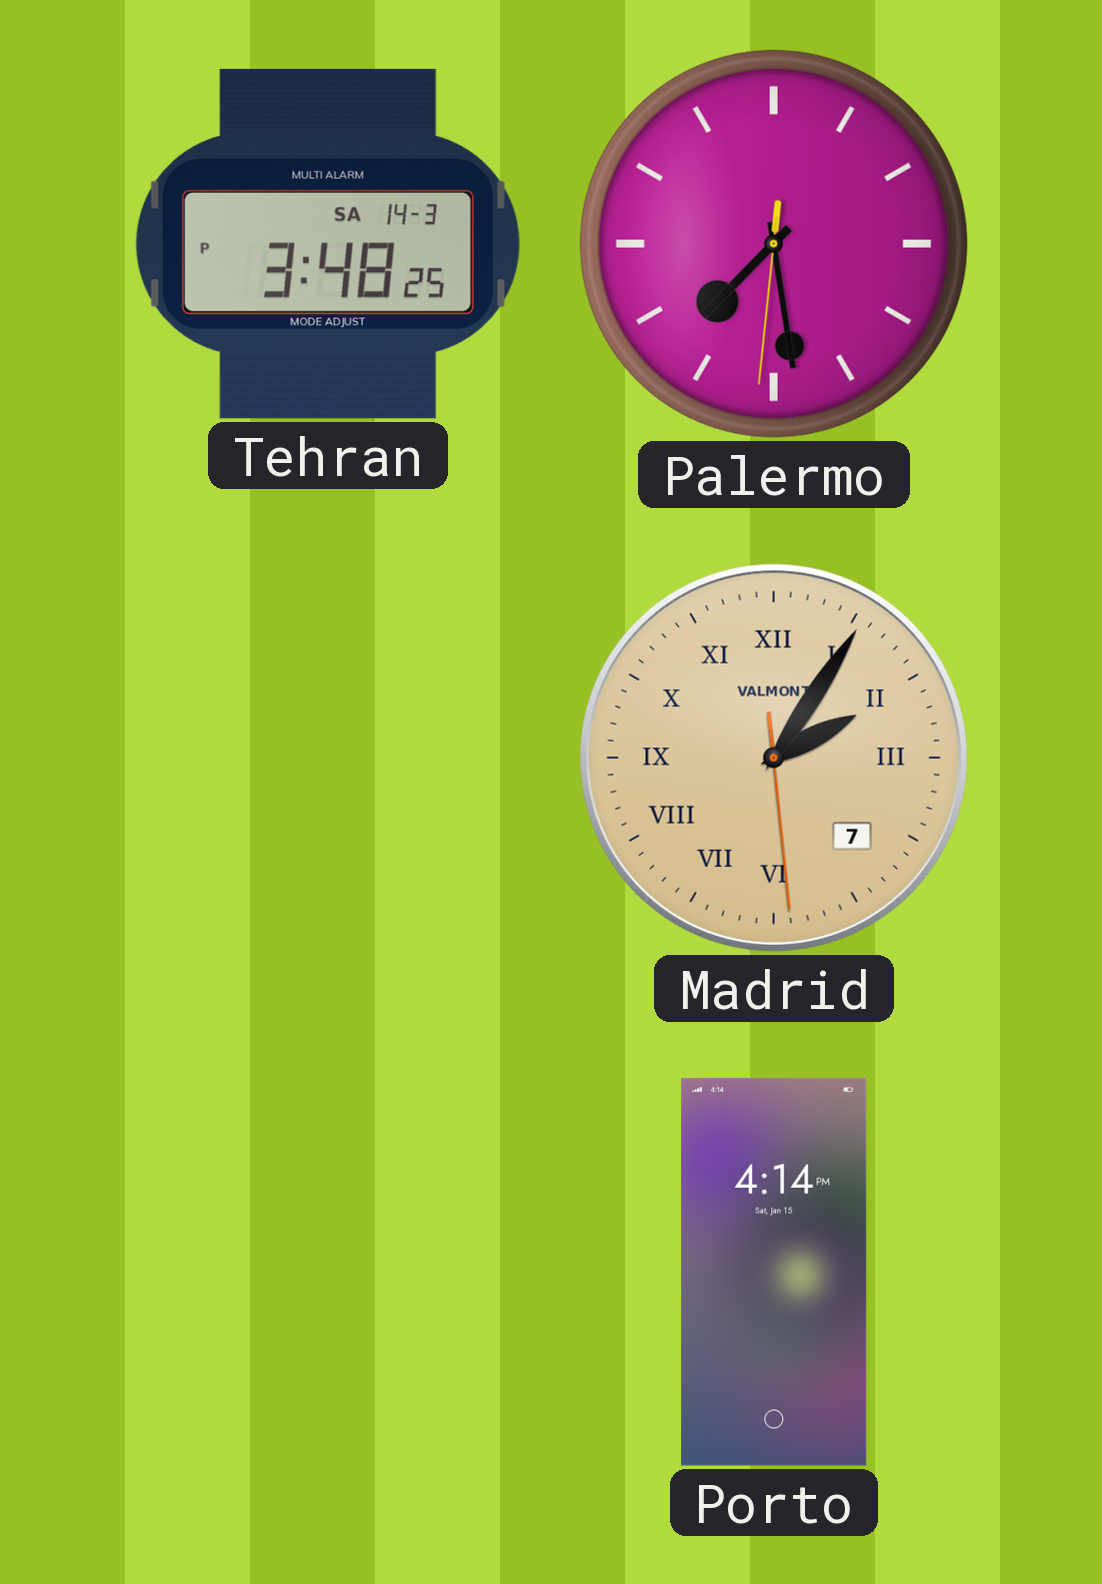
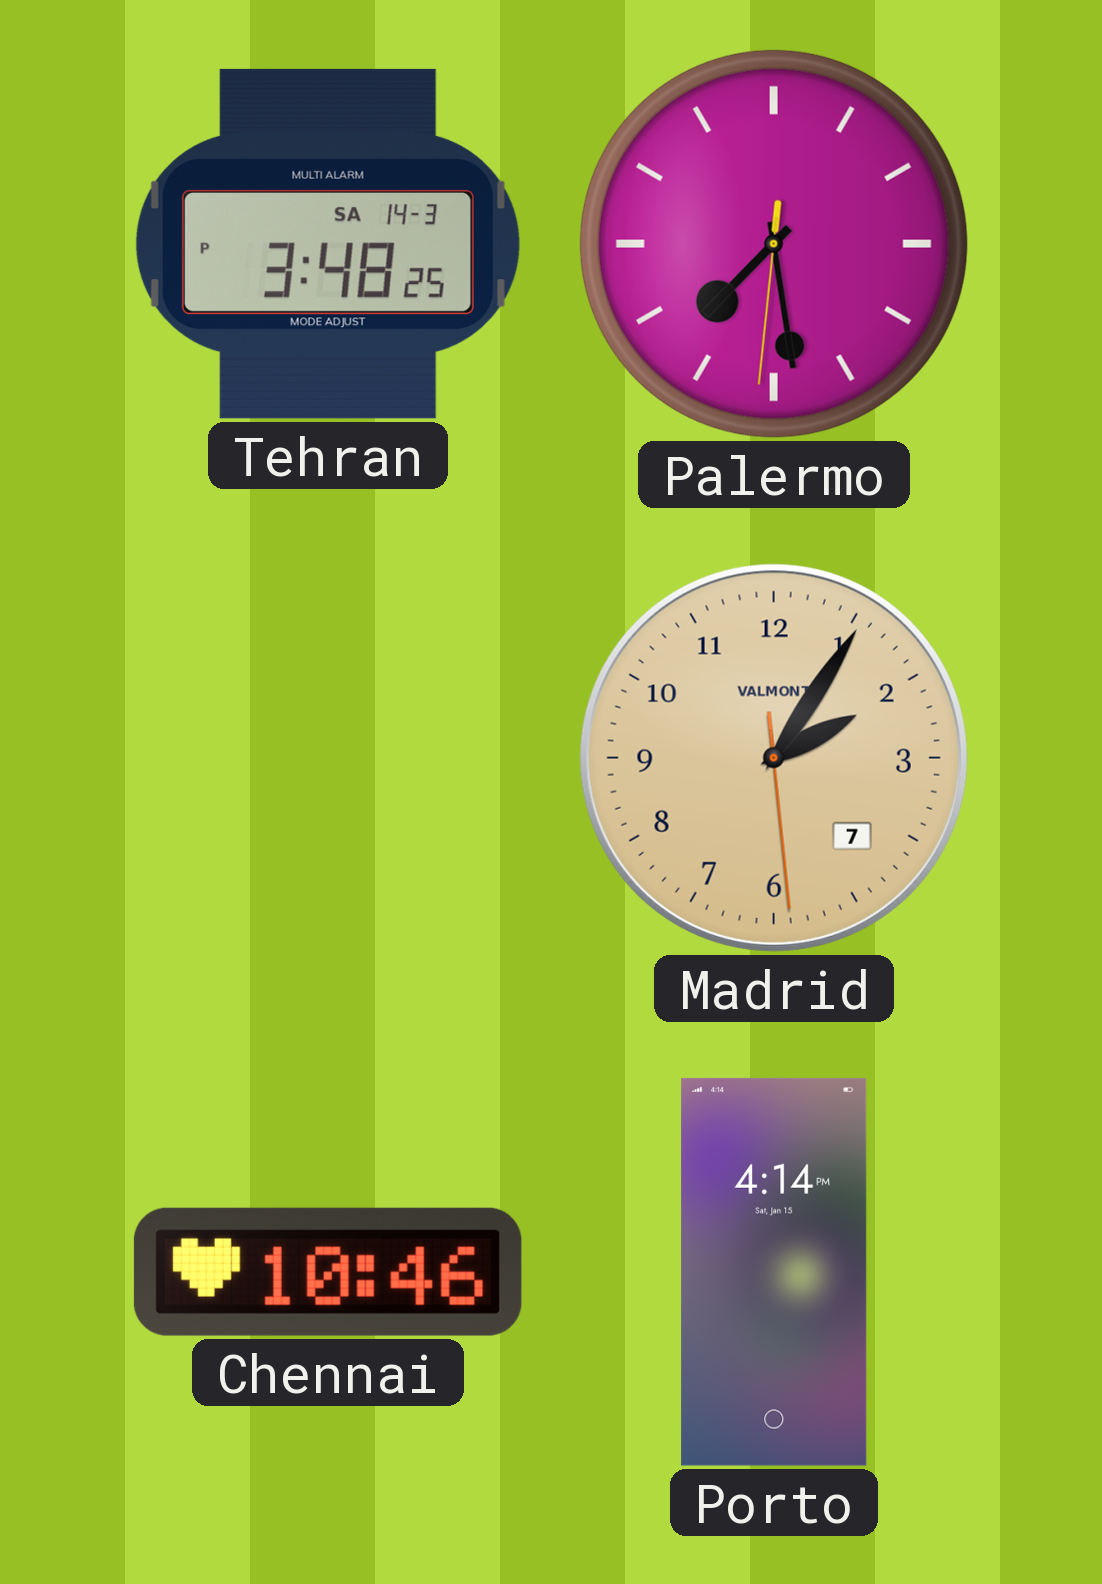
Madrid numerals: Roman -> Arabic (774, 758)
Chennai: none -> 10:46 (328, 1272)
